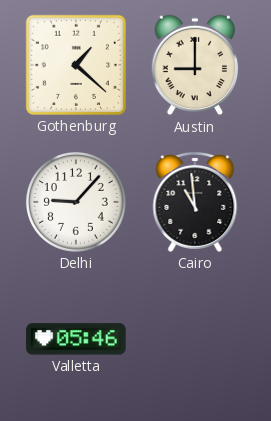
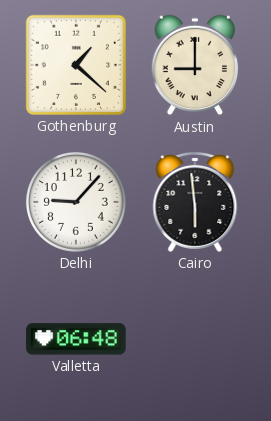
Cairo: 10:59 -> 5:59 (195, 202)
Valletta: 05:46 -> 06:48 (76, 339)
